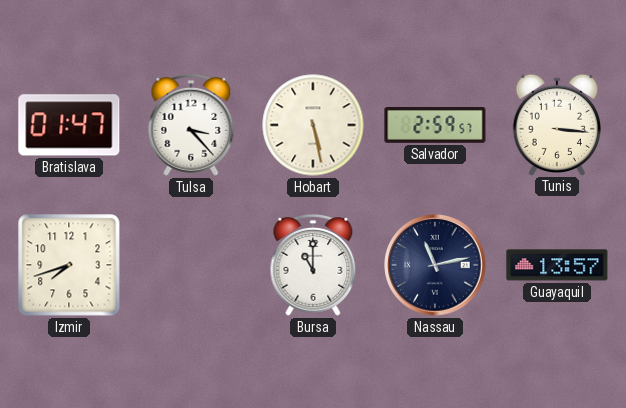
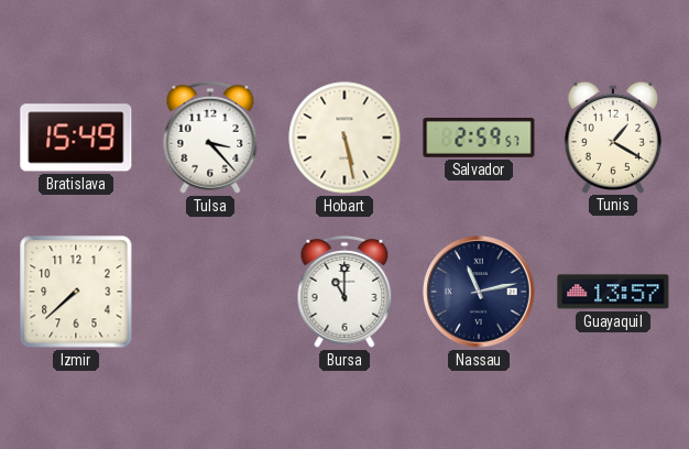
Bratislava: 01:47 -> 15:49 (76, 138)
Tunis: 3:16 -> 1:20 (612, 136)
Izmir: 7:42 -> 7:38 (76, 292)
